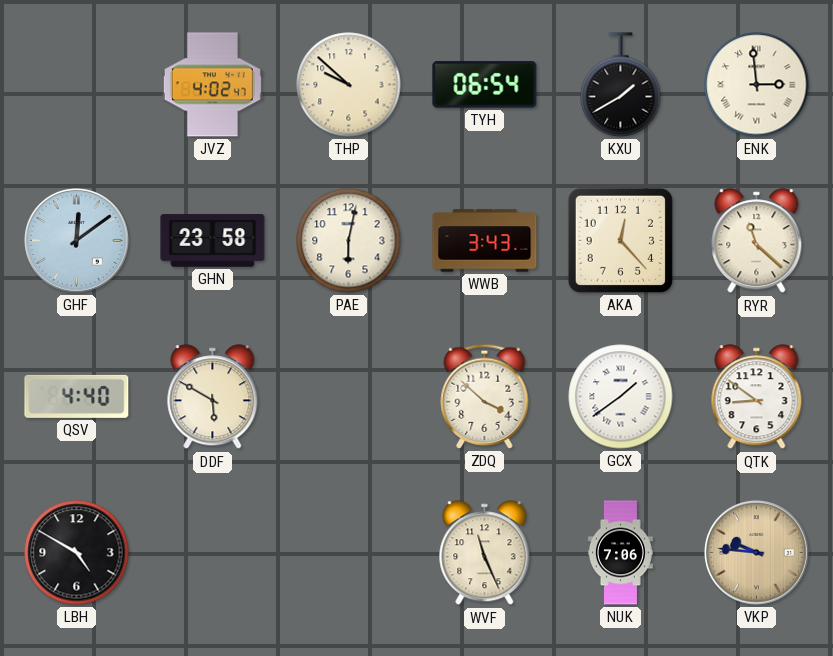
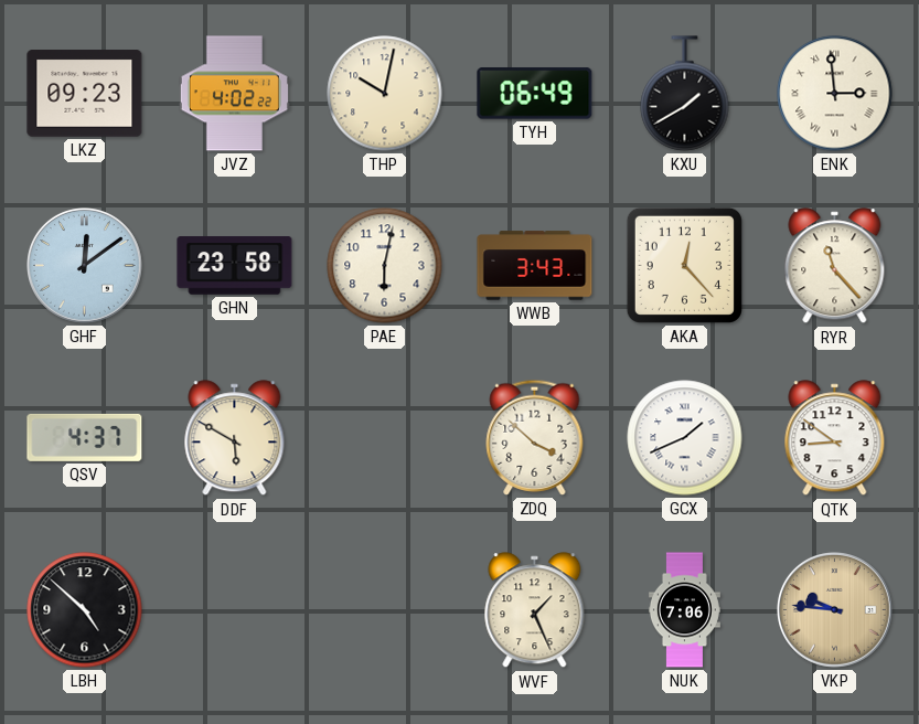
LKZ: none -> 09:23 (85, 94)
JVZ: 4:02:47 -> 4:02:22 (234, 94)
THP: 9:52 -> 10:02 (385, 94)
TYH: 06:54 -> 06:49 (535, 94)
RYR: 11:22 -> 11:23 (835, 266)
QSV: 4:40 -> 4:37 (85, 437)
GCX: 1:39 -> 1:41 (685, 438)
LBH: 4:50 -> 4:52 (85, 610)
WVF: 11:26 -> 1:26 (535, 610)
